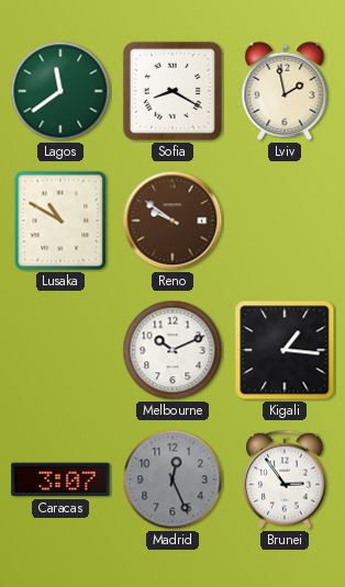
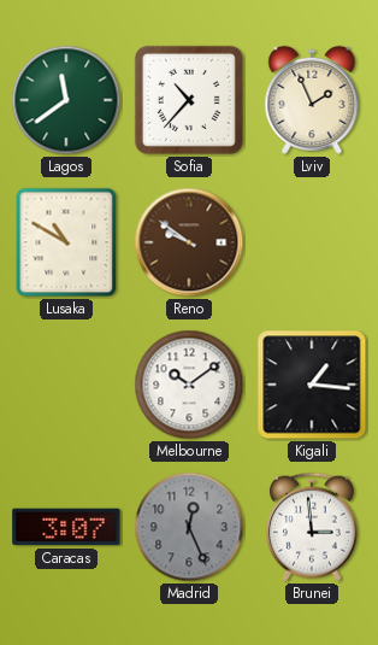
Sofia: 8:20 -> 10:37 (189, 100)
Lviv: 1:58 -> 1:56 (312, 100)
Melbourne: 10:11 -> 10:09 (189, 385)
Brunei: 2:54 -> 2:59 (312, 527)
